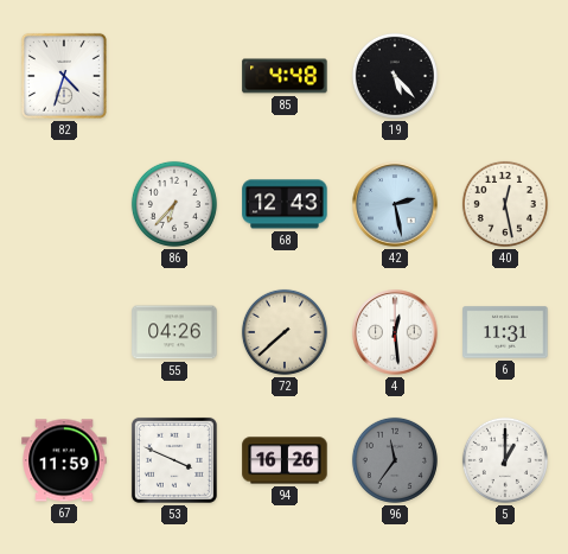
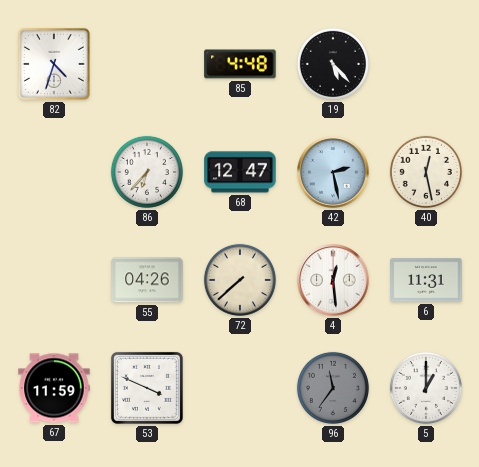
68: 12:43 -> 12:47 (240, 172)
94: 16:26 -> none (285, 460)
